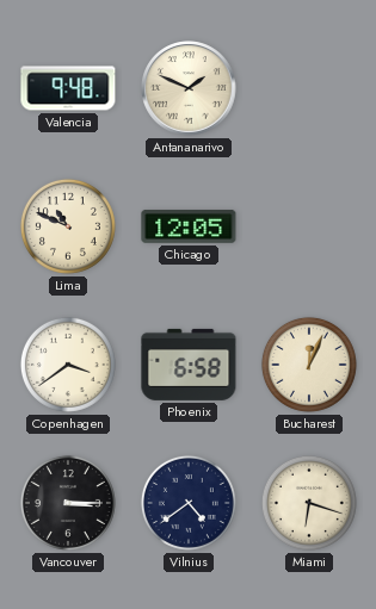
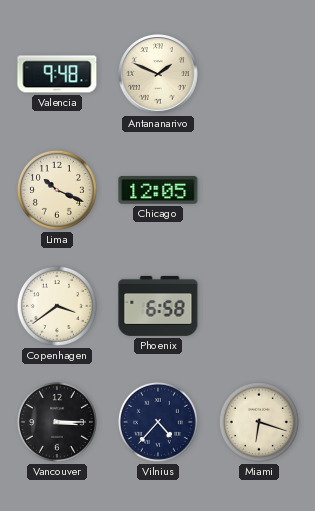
Lima: 10:49 -> 10:19 (57, 190)
Bucharest: 12:04 -> none (309, 365)
Vilnius: 4:39 -> 4:37 (158, 422)
